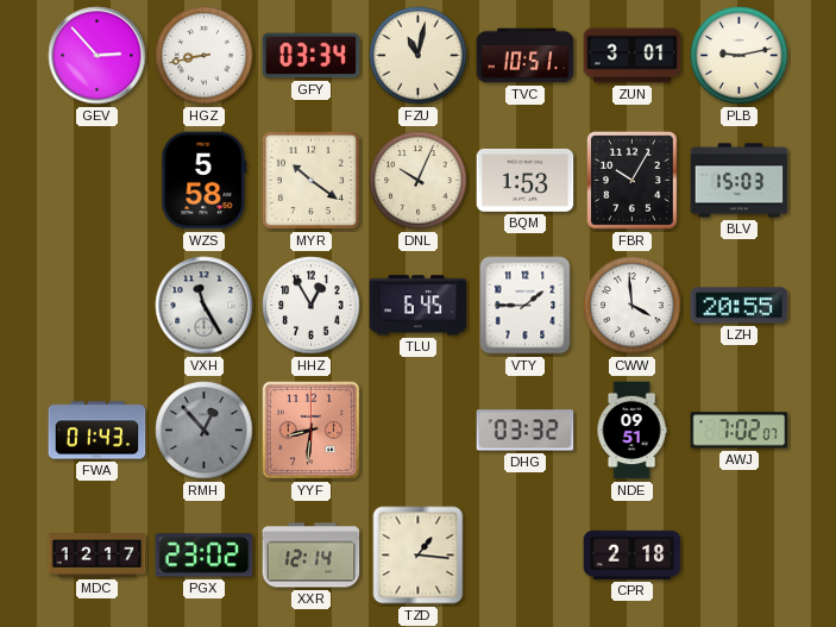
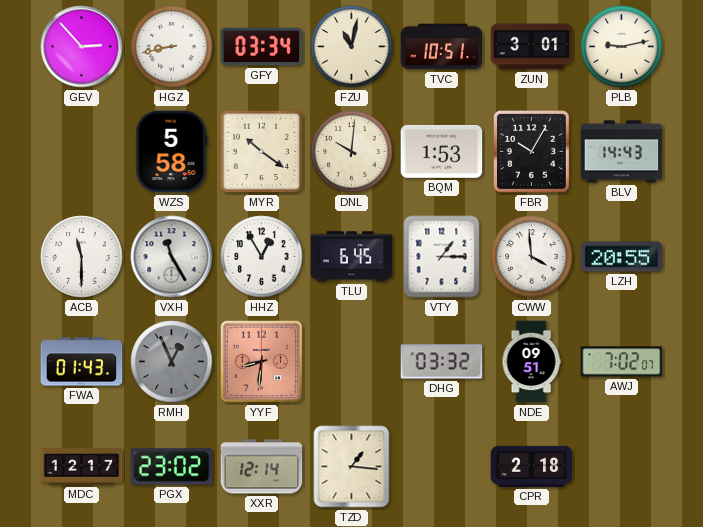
DNL: 10:04 -> 10:01 (352, 152)
BLV: 15:03 -> 14:43 (622, 152)
ACB: none -> 11:30 (82, 257)
VTY: 1:45 -> 1:15 (442, 257)
RMH: 12:53 -> 12:56 (172, 362)
